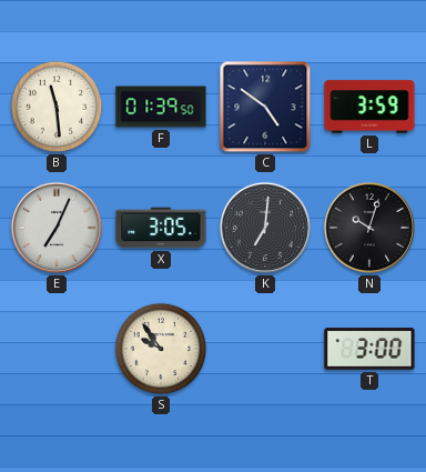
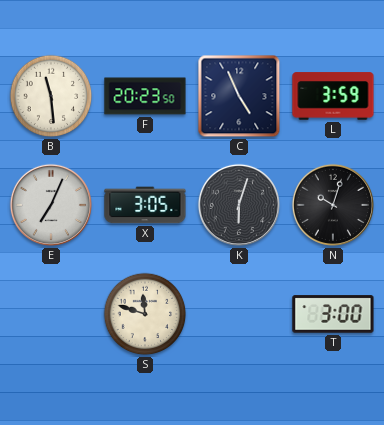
F: 01:39 -> 20:23 (145, 96)
C: 4:51 -> 4:56 (239, 96)
K: 7:01 -> 6:03 (239, 205)
S: 9:54 -> 11:48 (145, 314)
